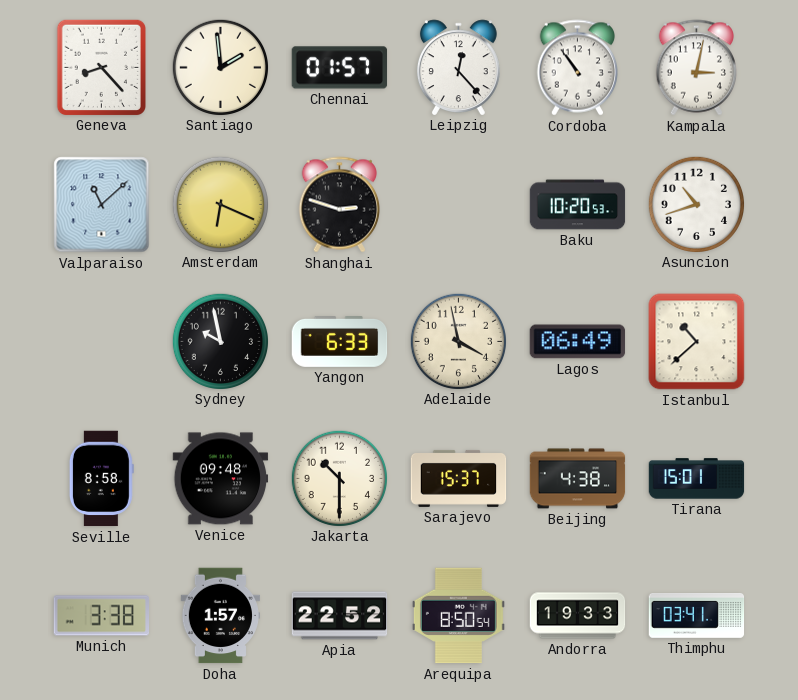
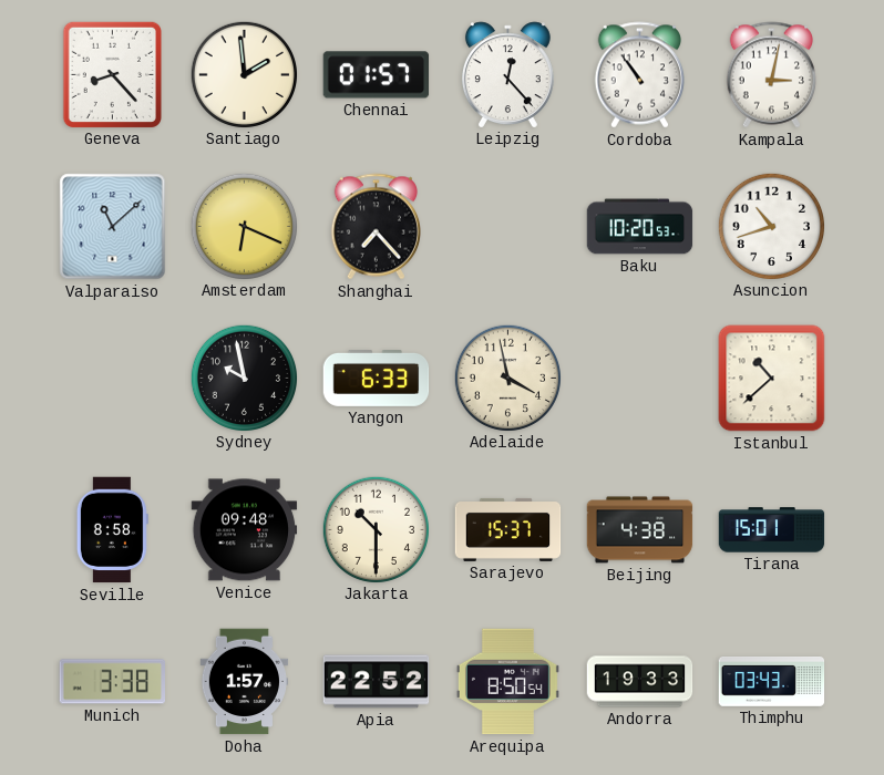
Shanghai: 2:48 -> 7:23 (376, 227)
Lagos: 06:49 -> none (578, 342)
Thimphu: 03:41 -> 03:43 (772, 682)
